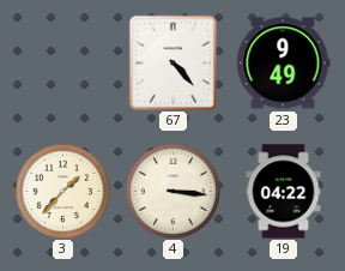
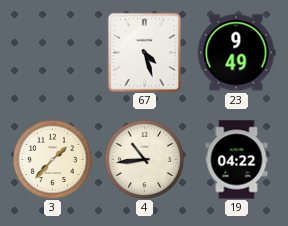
67: 4:23 -> 4:27 (144, 52)
4: 3:16 -> 10:44 (144, 159)
